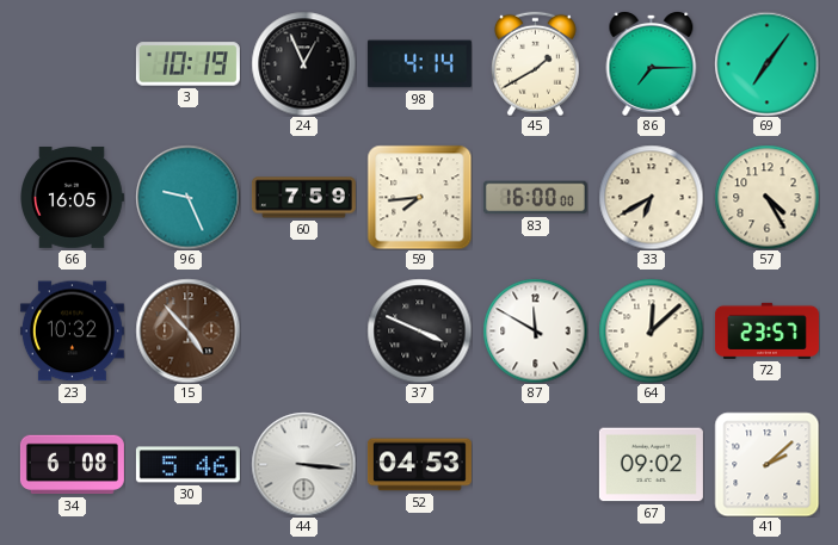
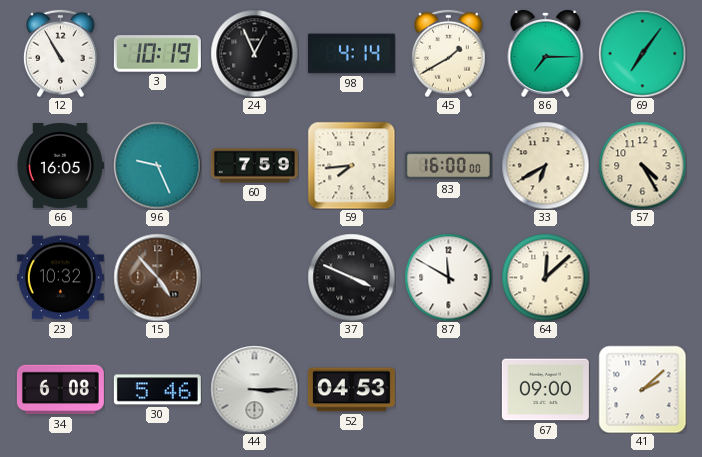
12: none -> 10:55 (61, 53)
72: 23:57 -> none (766, 330)
44: 3:16 -> 3:15 (254, 389)
67: 09:02 -> 09:00 (545, 390)
